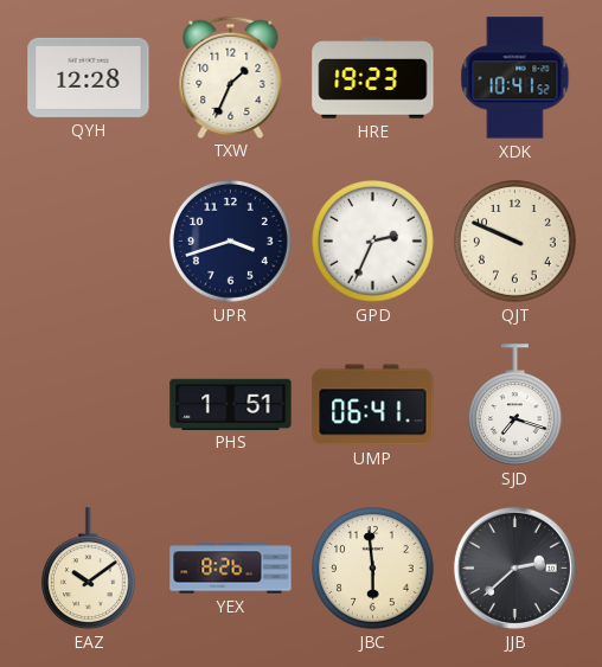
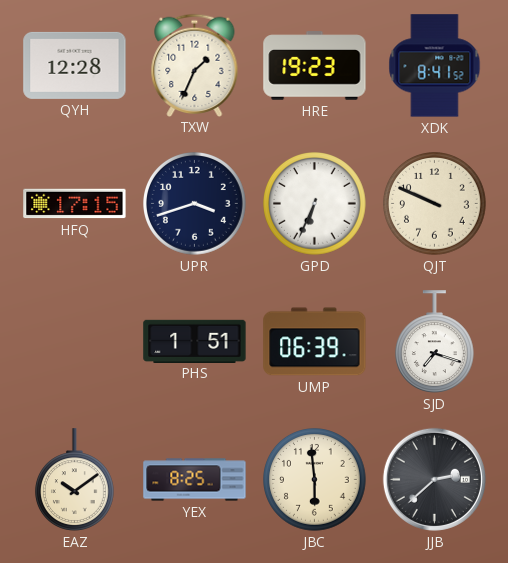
XDK: 10:41 -> 8:41 (435, 66)
HFQ: none -> 17:15 (75, 204)
GPD: 2:34 -> 6:34 (315, 204)
UMP: 06:41 -> 06:39 (315, 342)
YEX: 8:26 -> 8:25 (195, 480)
